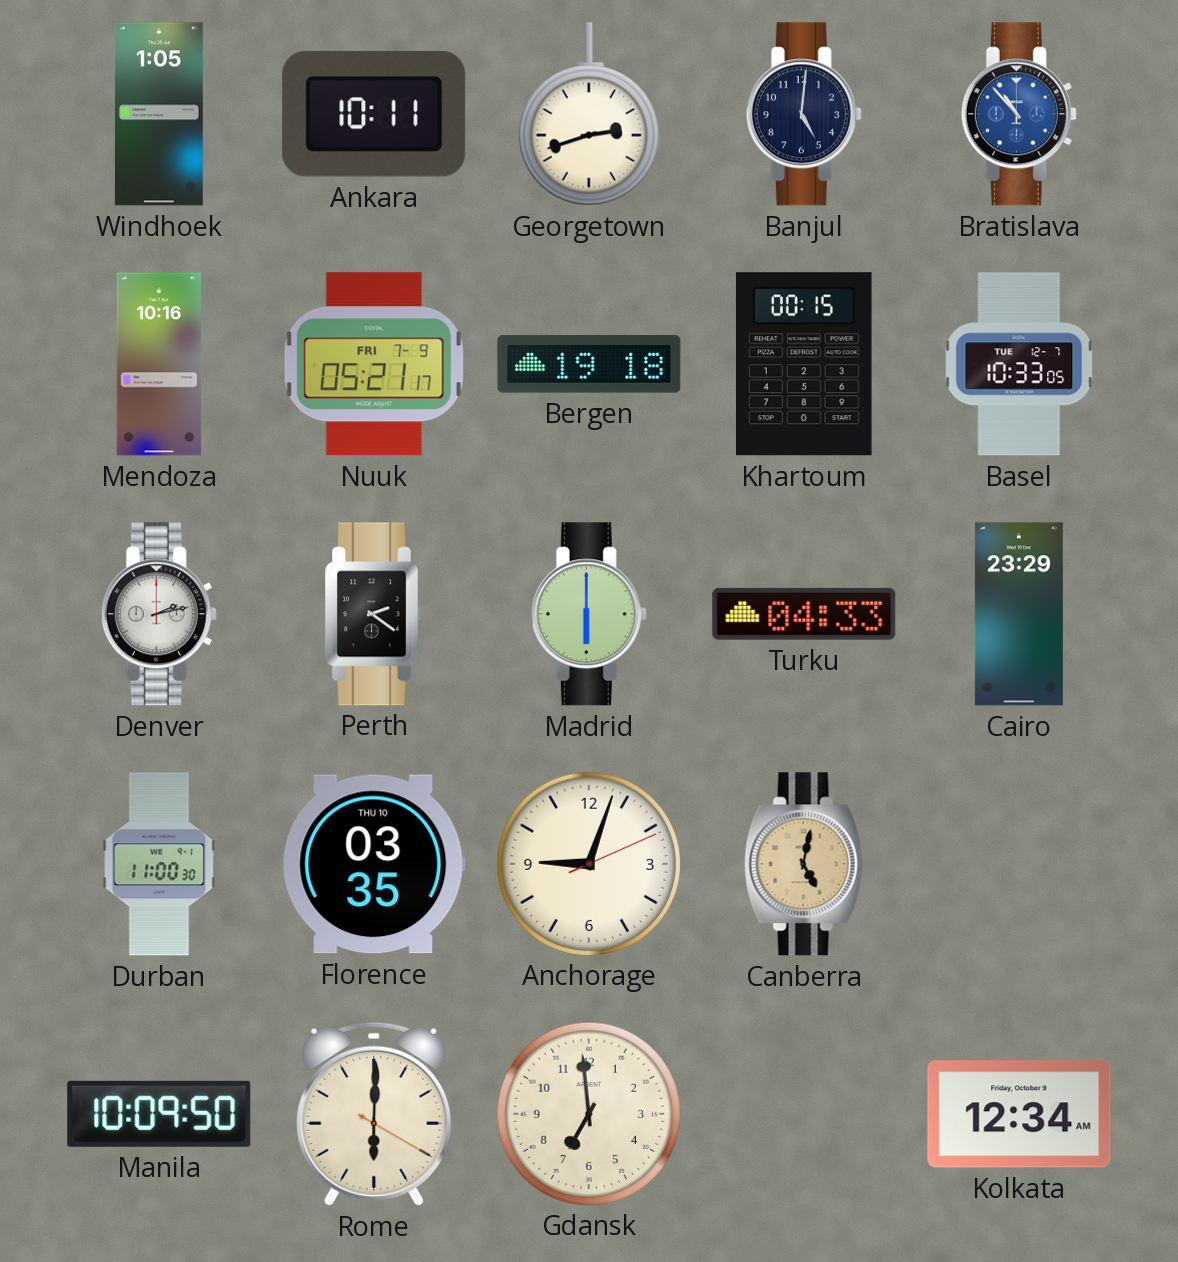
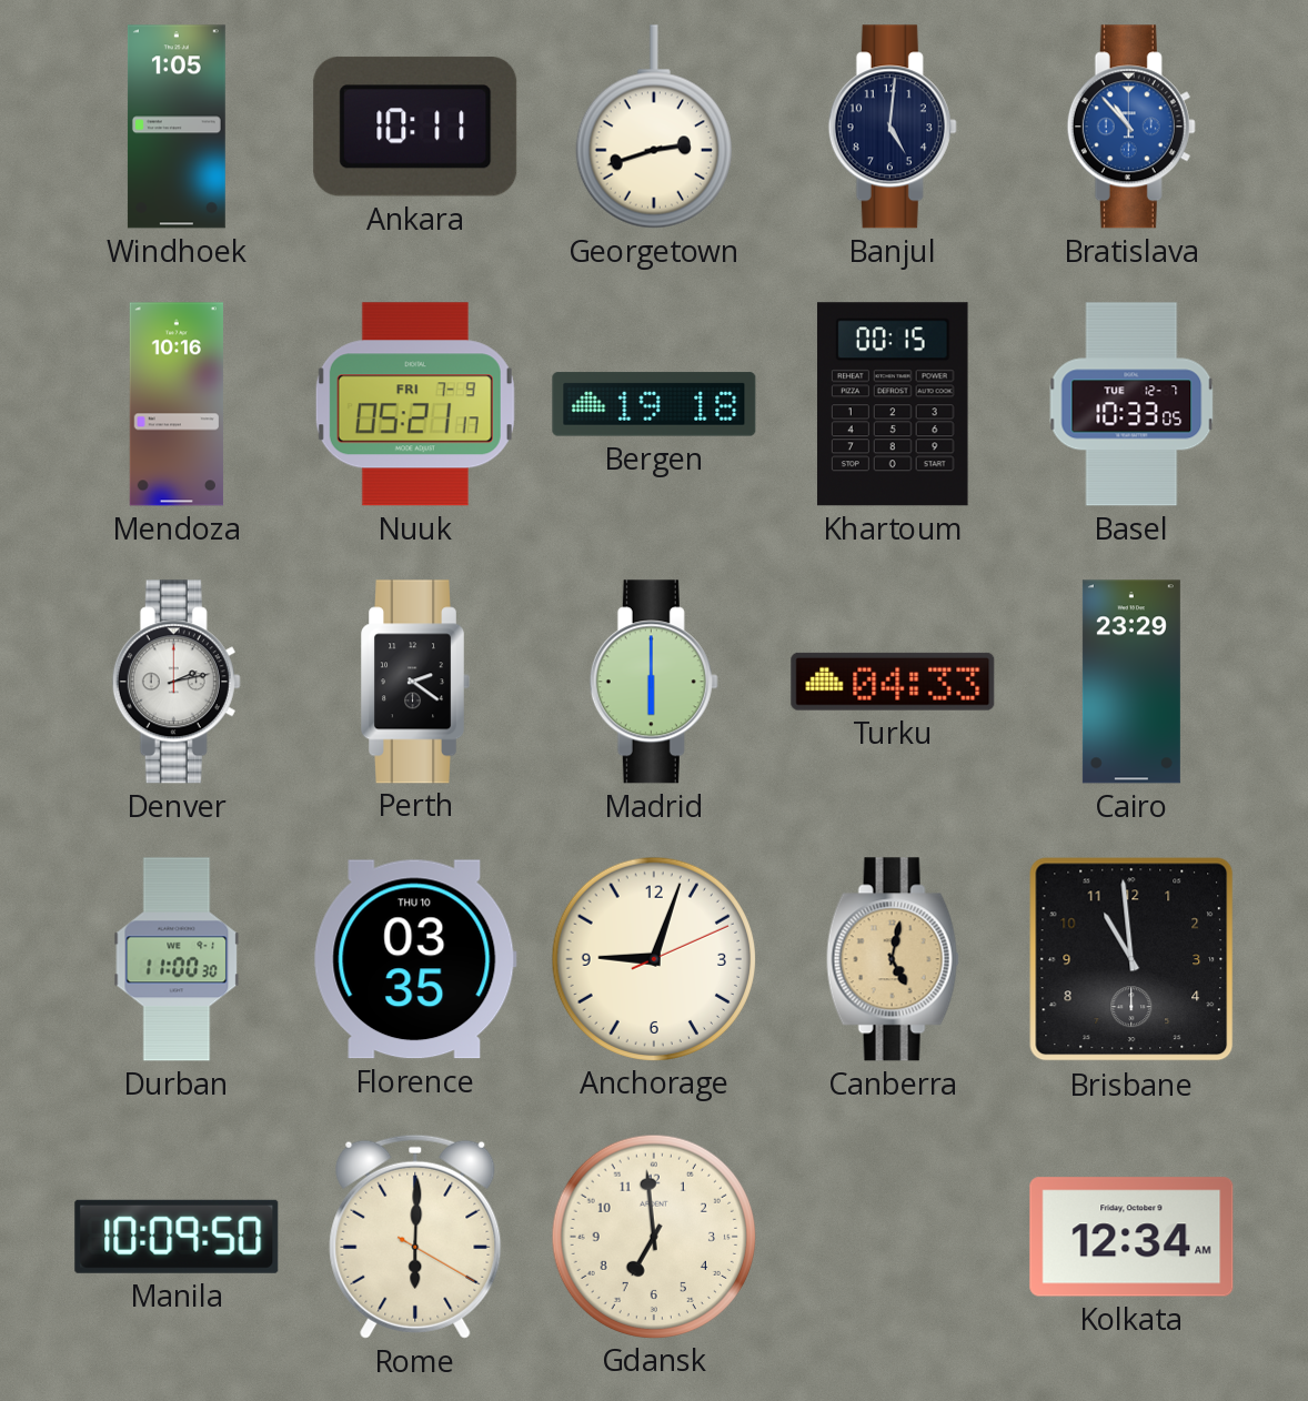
Brisbane: none -> 10:59 (1131, 959)
